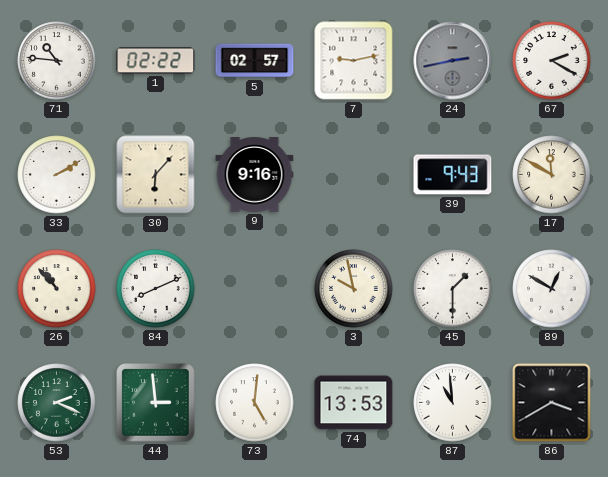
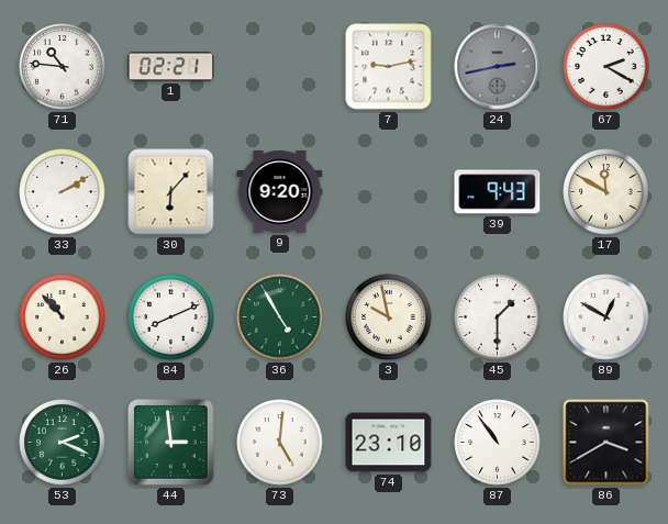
1: 02:22 -> 02:21 (171, 67)
5: 02:57 -> none (255, 61)
9: 9:16 -> 9:20 (280, 192)
36: none -> 4:55 (280, 317)
74: 13:53 -> 23:10 (389, 443)
87: 10:59 -> 10:54 (498, 443)
